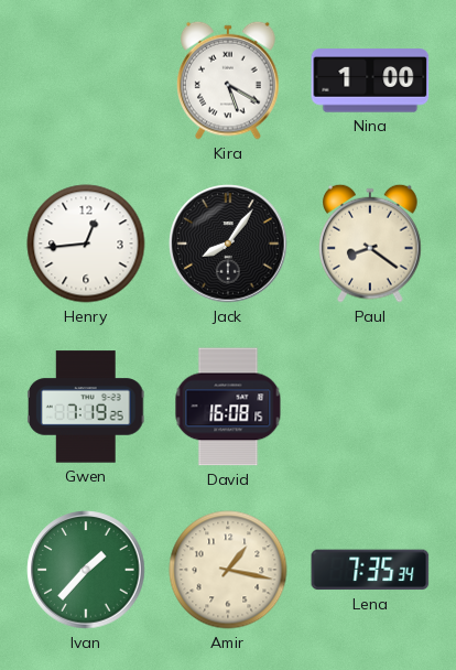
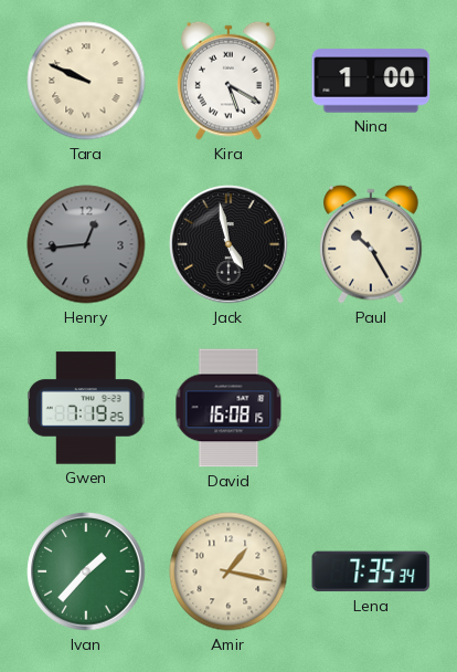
Tara: none -> 9:49 (86, 81)
Henry dial: white -> grey (86, 244)
Jack: 8:06 -> 4:58 (228, 244)
Paul: 8:21 -> 10:25 (371, 244)
